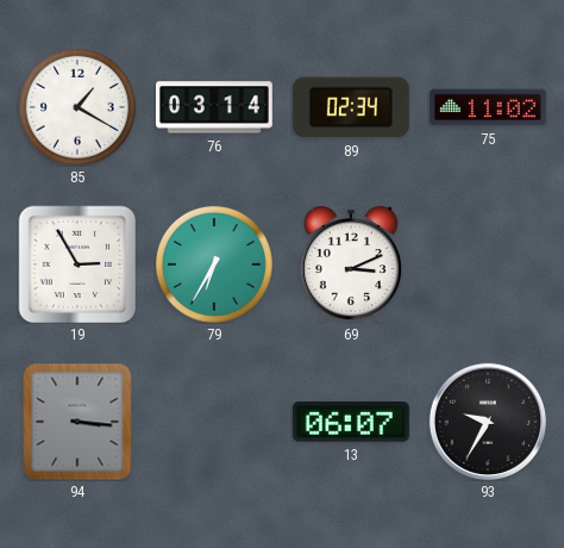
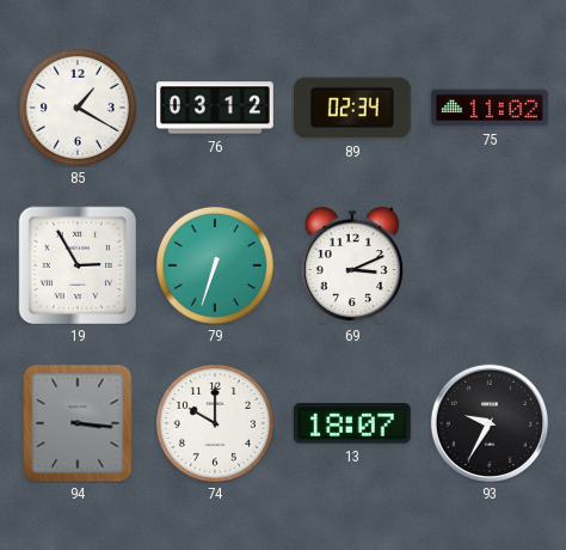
76: 03:14 -> 03:12 (215, 108)
79: 6:35 -> 6:33 (215, 265)
74: none -> 10:00 (215, 423)
13: 06:07 -> 18:07 (352, 423)
